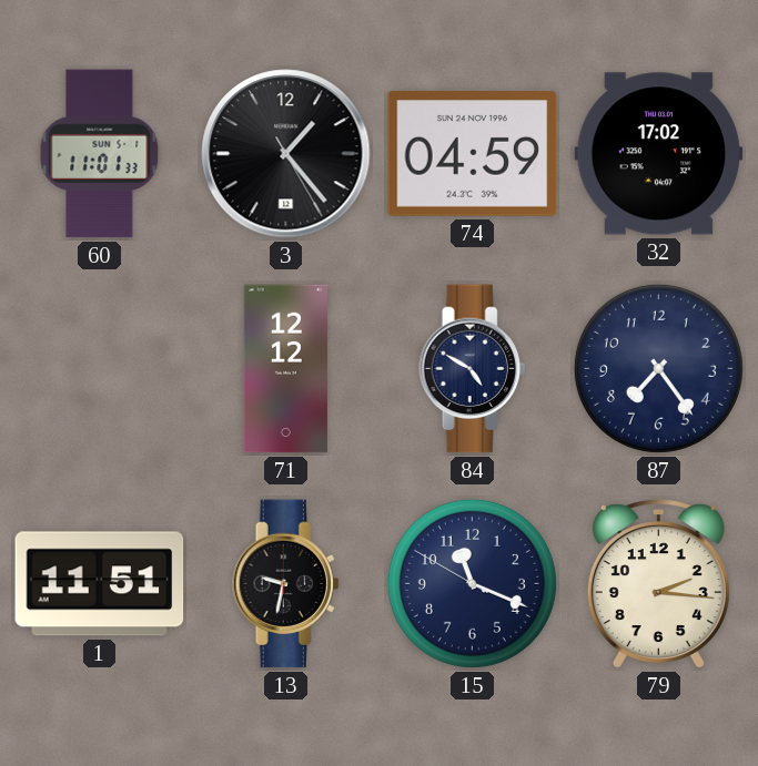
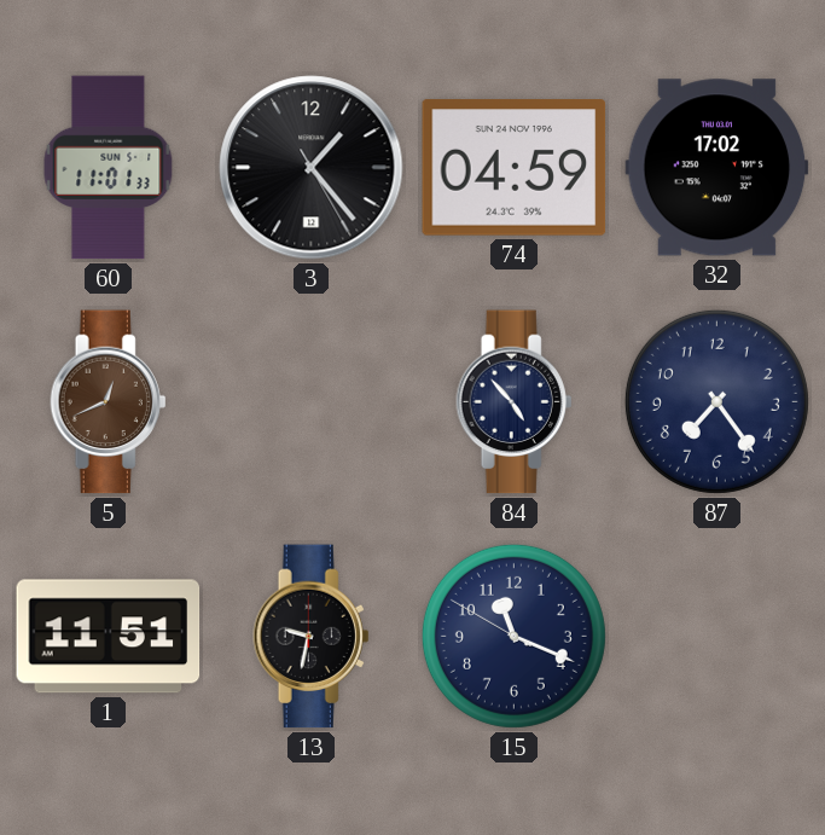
5: none -> 12:41 (109, 402)
71: 12:12 -> none (285, 369)
84: 4:50 -> 4:53 (515, 402)
79: 2:16 -> none (658, 584)
